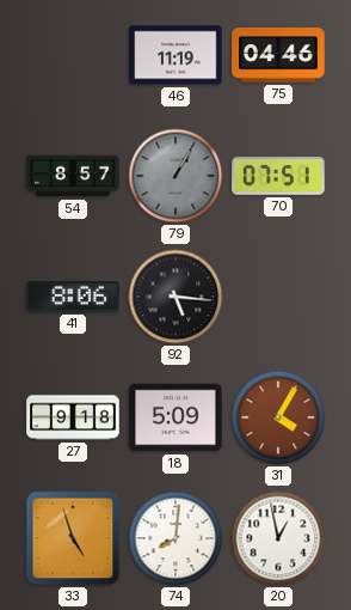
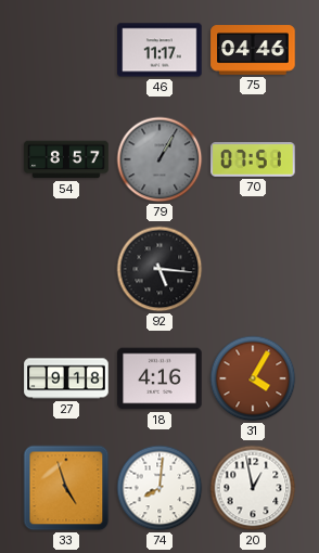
46: 11:19 -> 11:17 (159, 50)
41: 8:06 -> none (73, 297)
18: 5:09 -> 4:16 (159, 378)
